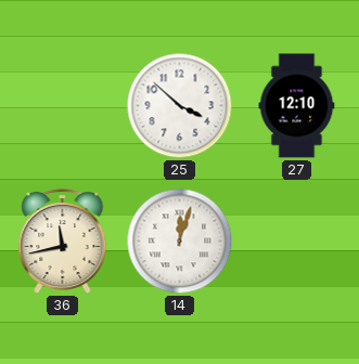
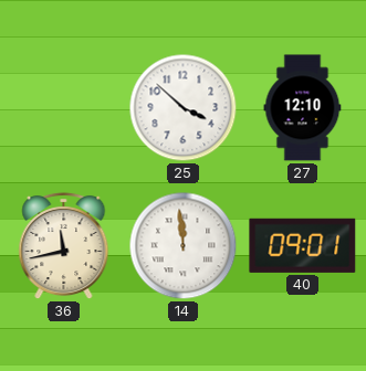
14: 12:03 -> 11:59 (184, 246)
40: none -> 09:01 (303, 245)
